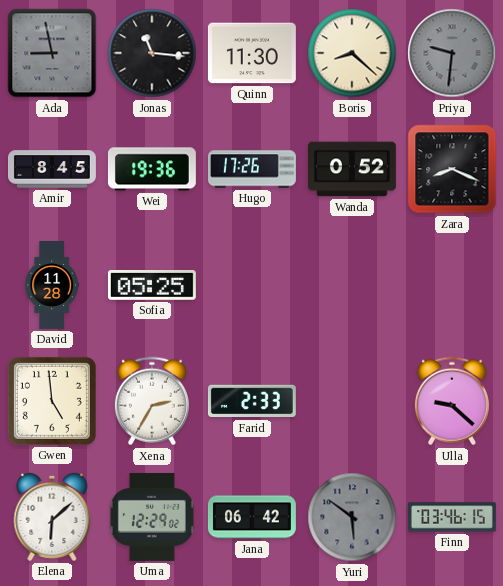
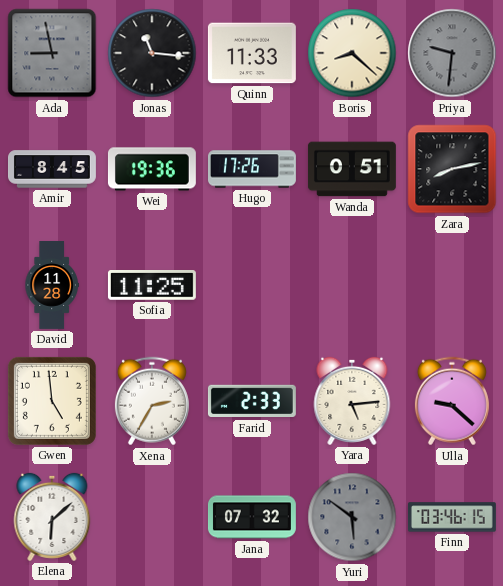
Quinn: 11:30 -> 11:33 (252, 53)
Wanda: 0:52 -> 0:51 (352, 169)
Zara: 8:19 -> 8:13 (452, 169)
Sofia: 05:25 -> 11:25 (152, 286)
Yara: none -> 5:14 (352, 401)
Uma: 12:29 -> none (152, 517)
Jana: 06:42 -> 07:32 (252, 517)
